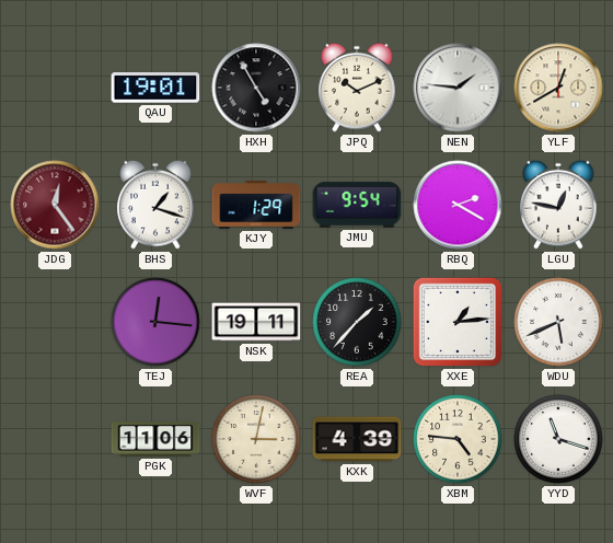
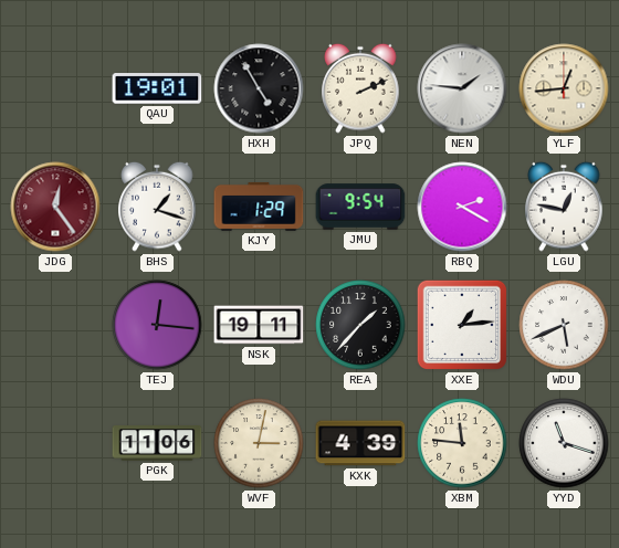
JPQ: 10:11 -> 2:11 (360, 88)
YLF: 12:40 -> 12:44 (564, 88)
XBM: 4:46 -> 11:46 (462, 443)
